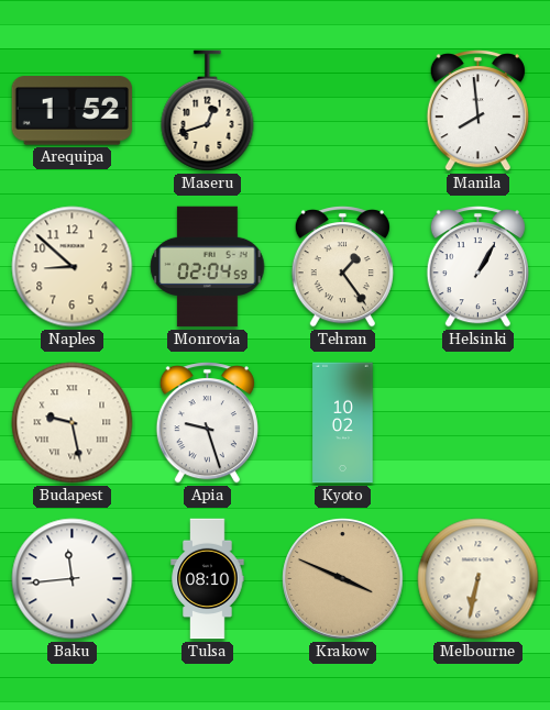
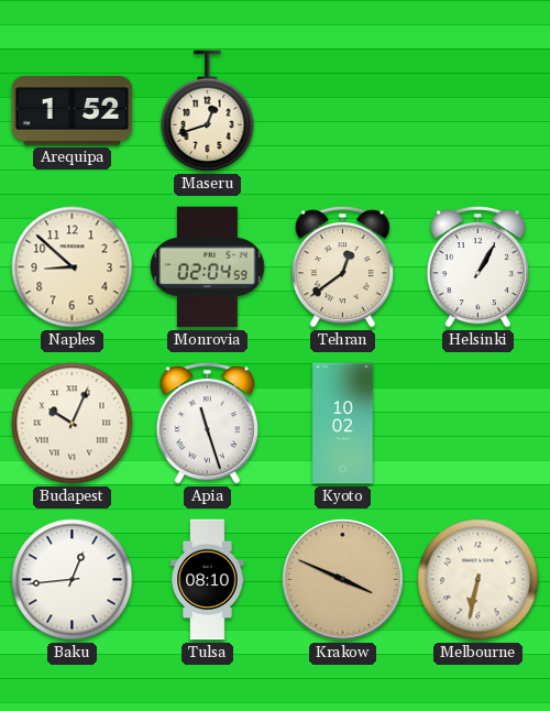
Manila: 7:59 -> none (477, 111)
Tehran: 1:24 -> 12:39 (342, 267)
Budapest: 9:28 -> 10:04 (73, 424)
Apia: 9:27 -> 11:27 (207, 424)
Baku: 11:44 -> 12:44 (73, 580)
